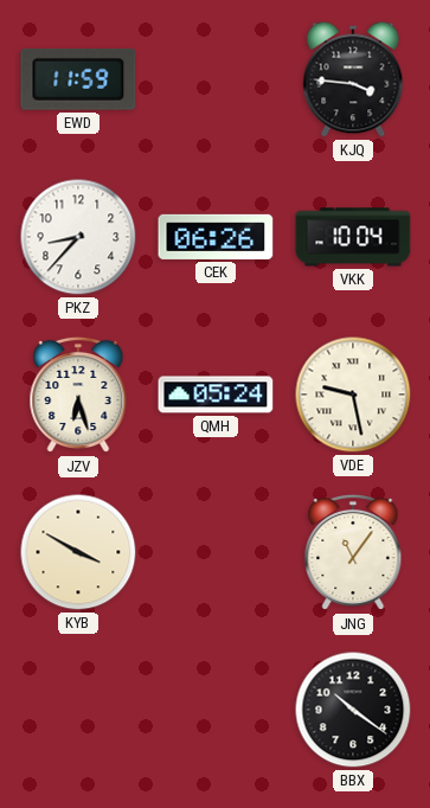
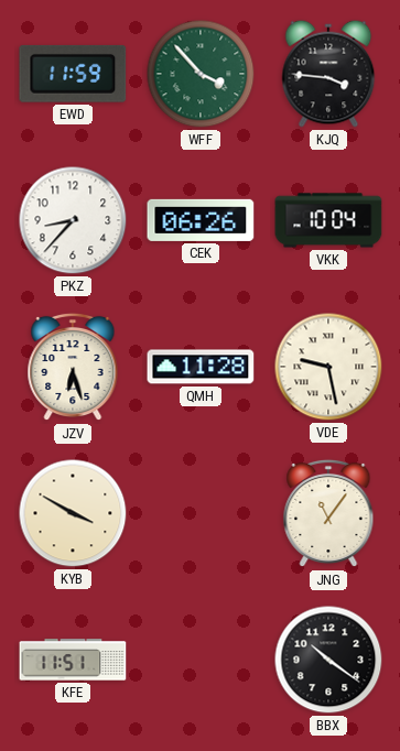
WFF: none -> 3:53 (201, 74)
QMH: 05:24 -> 11:28 (201, 367)
KFE: none -> 11:51 (73, 660)
